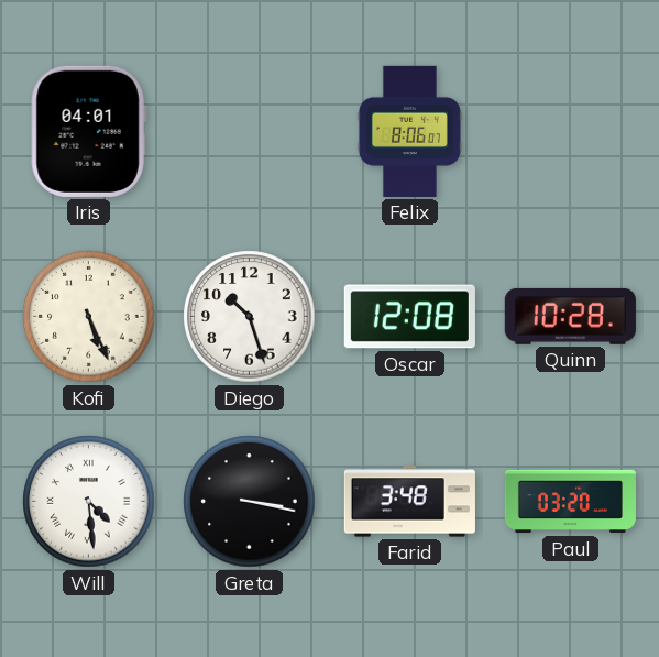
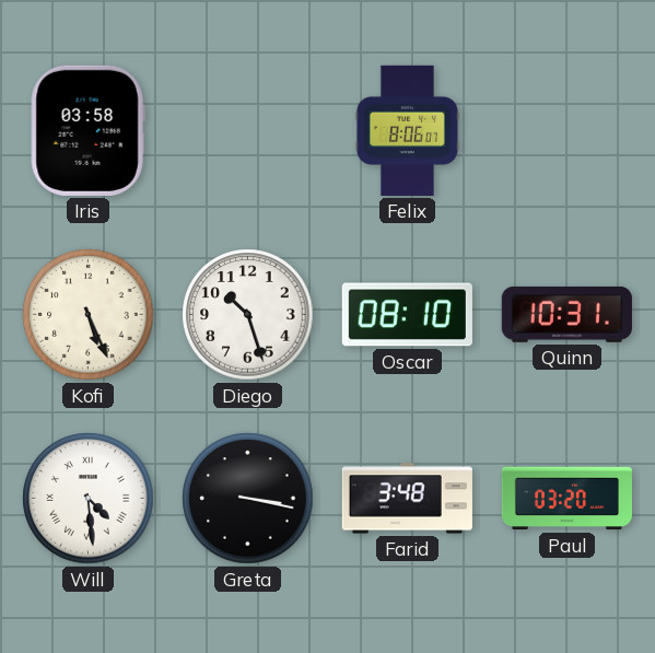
Iris: 04:01 -> 03:58 (87, 130)
Oscar: 12:08 -> 08:10 (407, 315)
Quinn: 10:28 -> 10:31 (566, 314)
